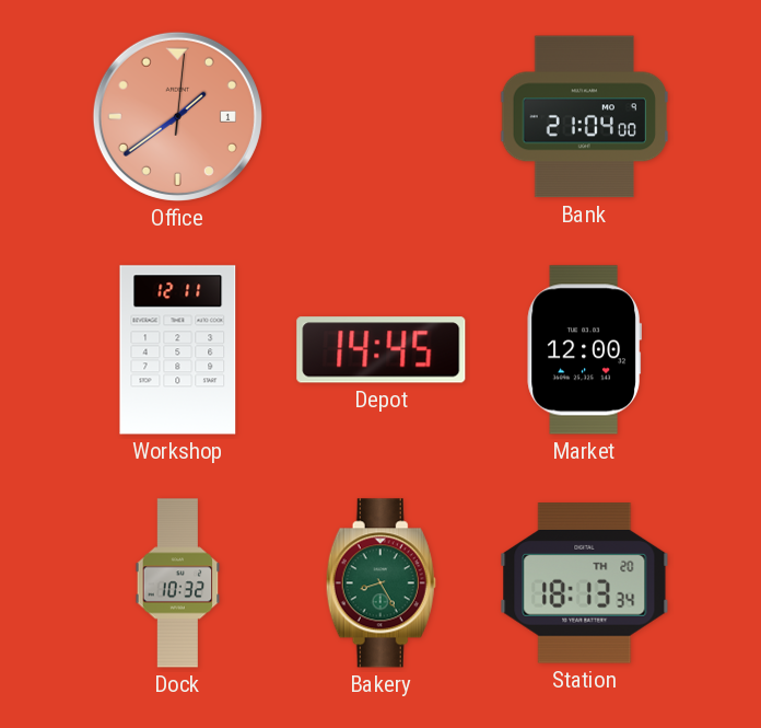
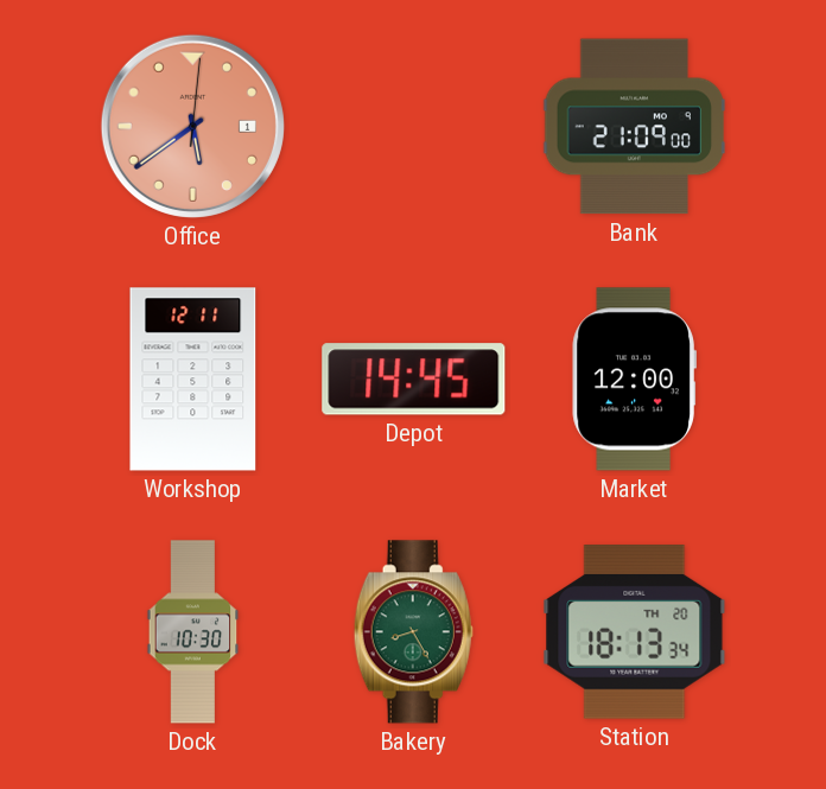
Office: 1:39 -> 5:39 (192, 126)
Bank: 21:04 -> 21:09 (635, 127)
Dock: 10:32 -> 10:30 (193, 632)
